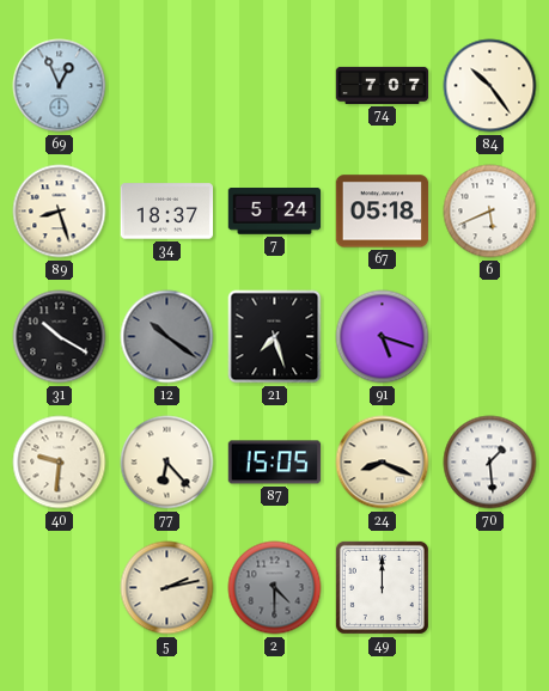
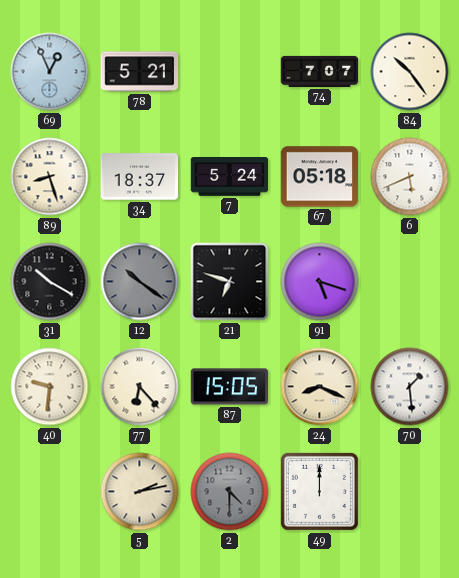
78: none -> 5:21 (140, 72)
21: 7:27 -> 6:48 (230, 282)
